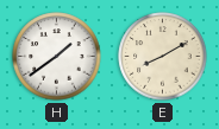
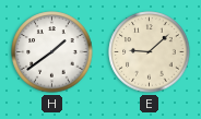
E: 8:10 -> 9:08 (150, 52)
